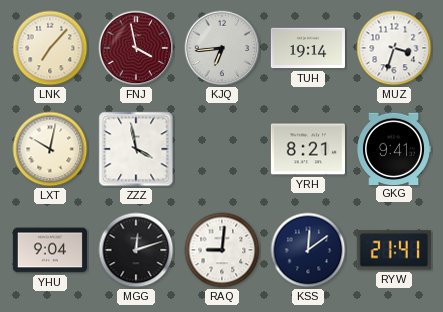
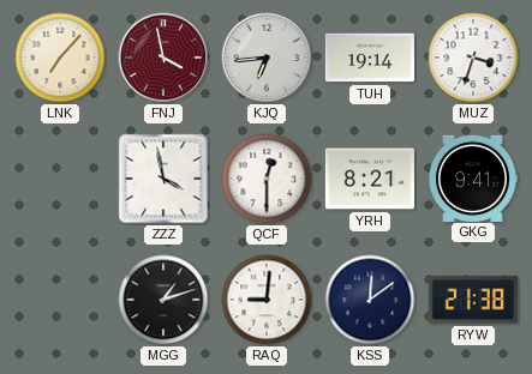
LXT: 10:02 -> none (50, 149)
QCF: none -> 12:30 (267, 179)
YHU: 9:04 -> none (50, 250)
MGG: 12:12 -> 1:12 (163, 300)
RYW: 21:41 -> 21:38 (473, 300)
